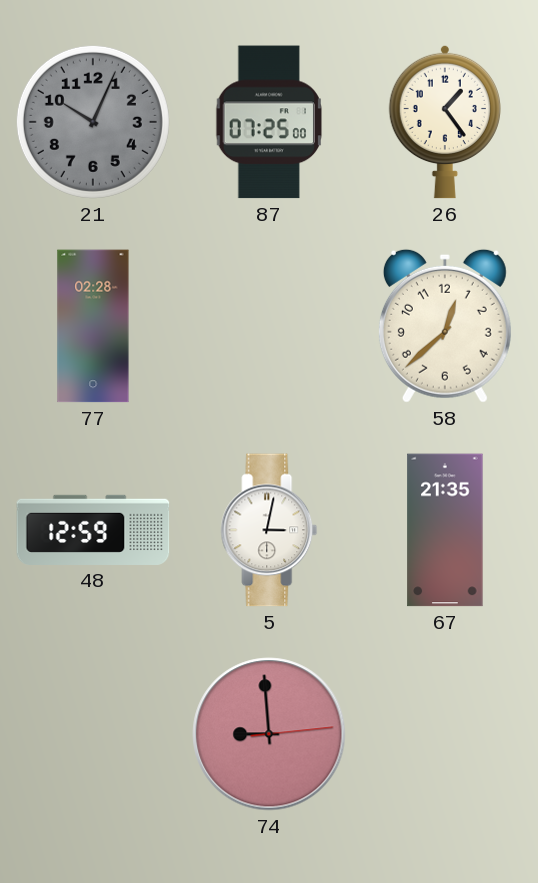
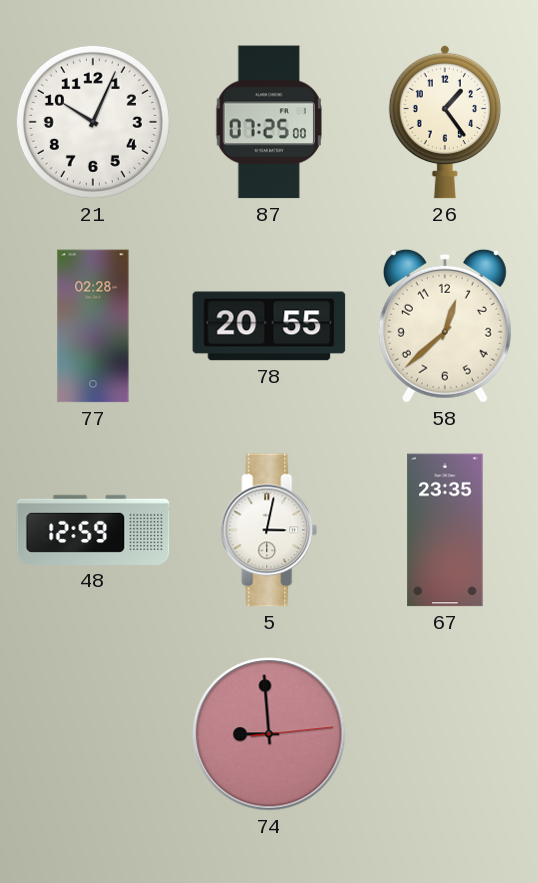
21 dial: grey -> white (93, 122)
78: none -> 20:55 (269, 326)
67: 21:35 -> 23:35 (445, 530)
